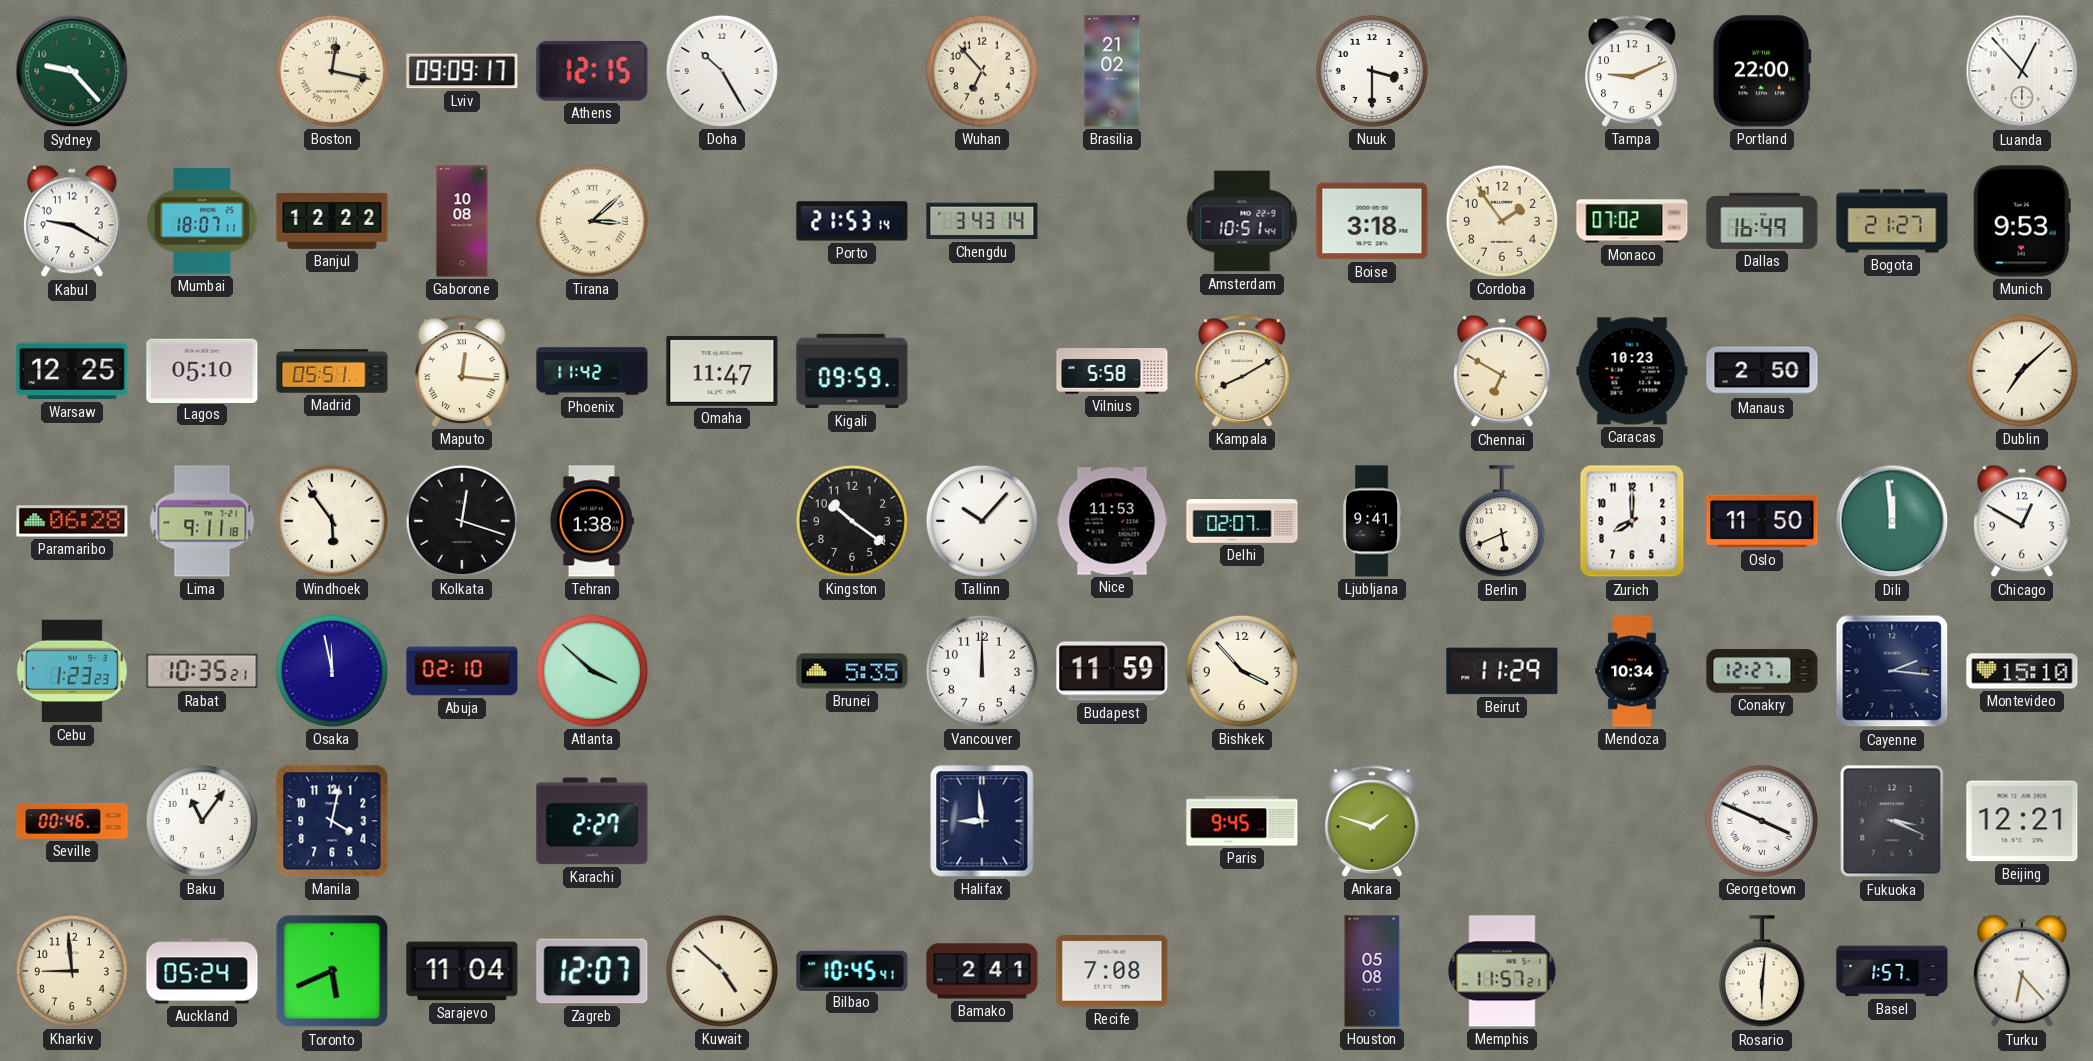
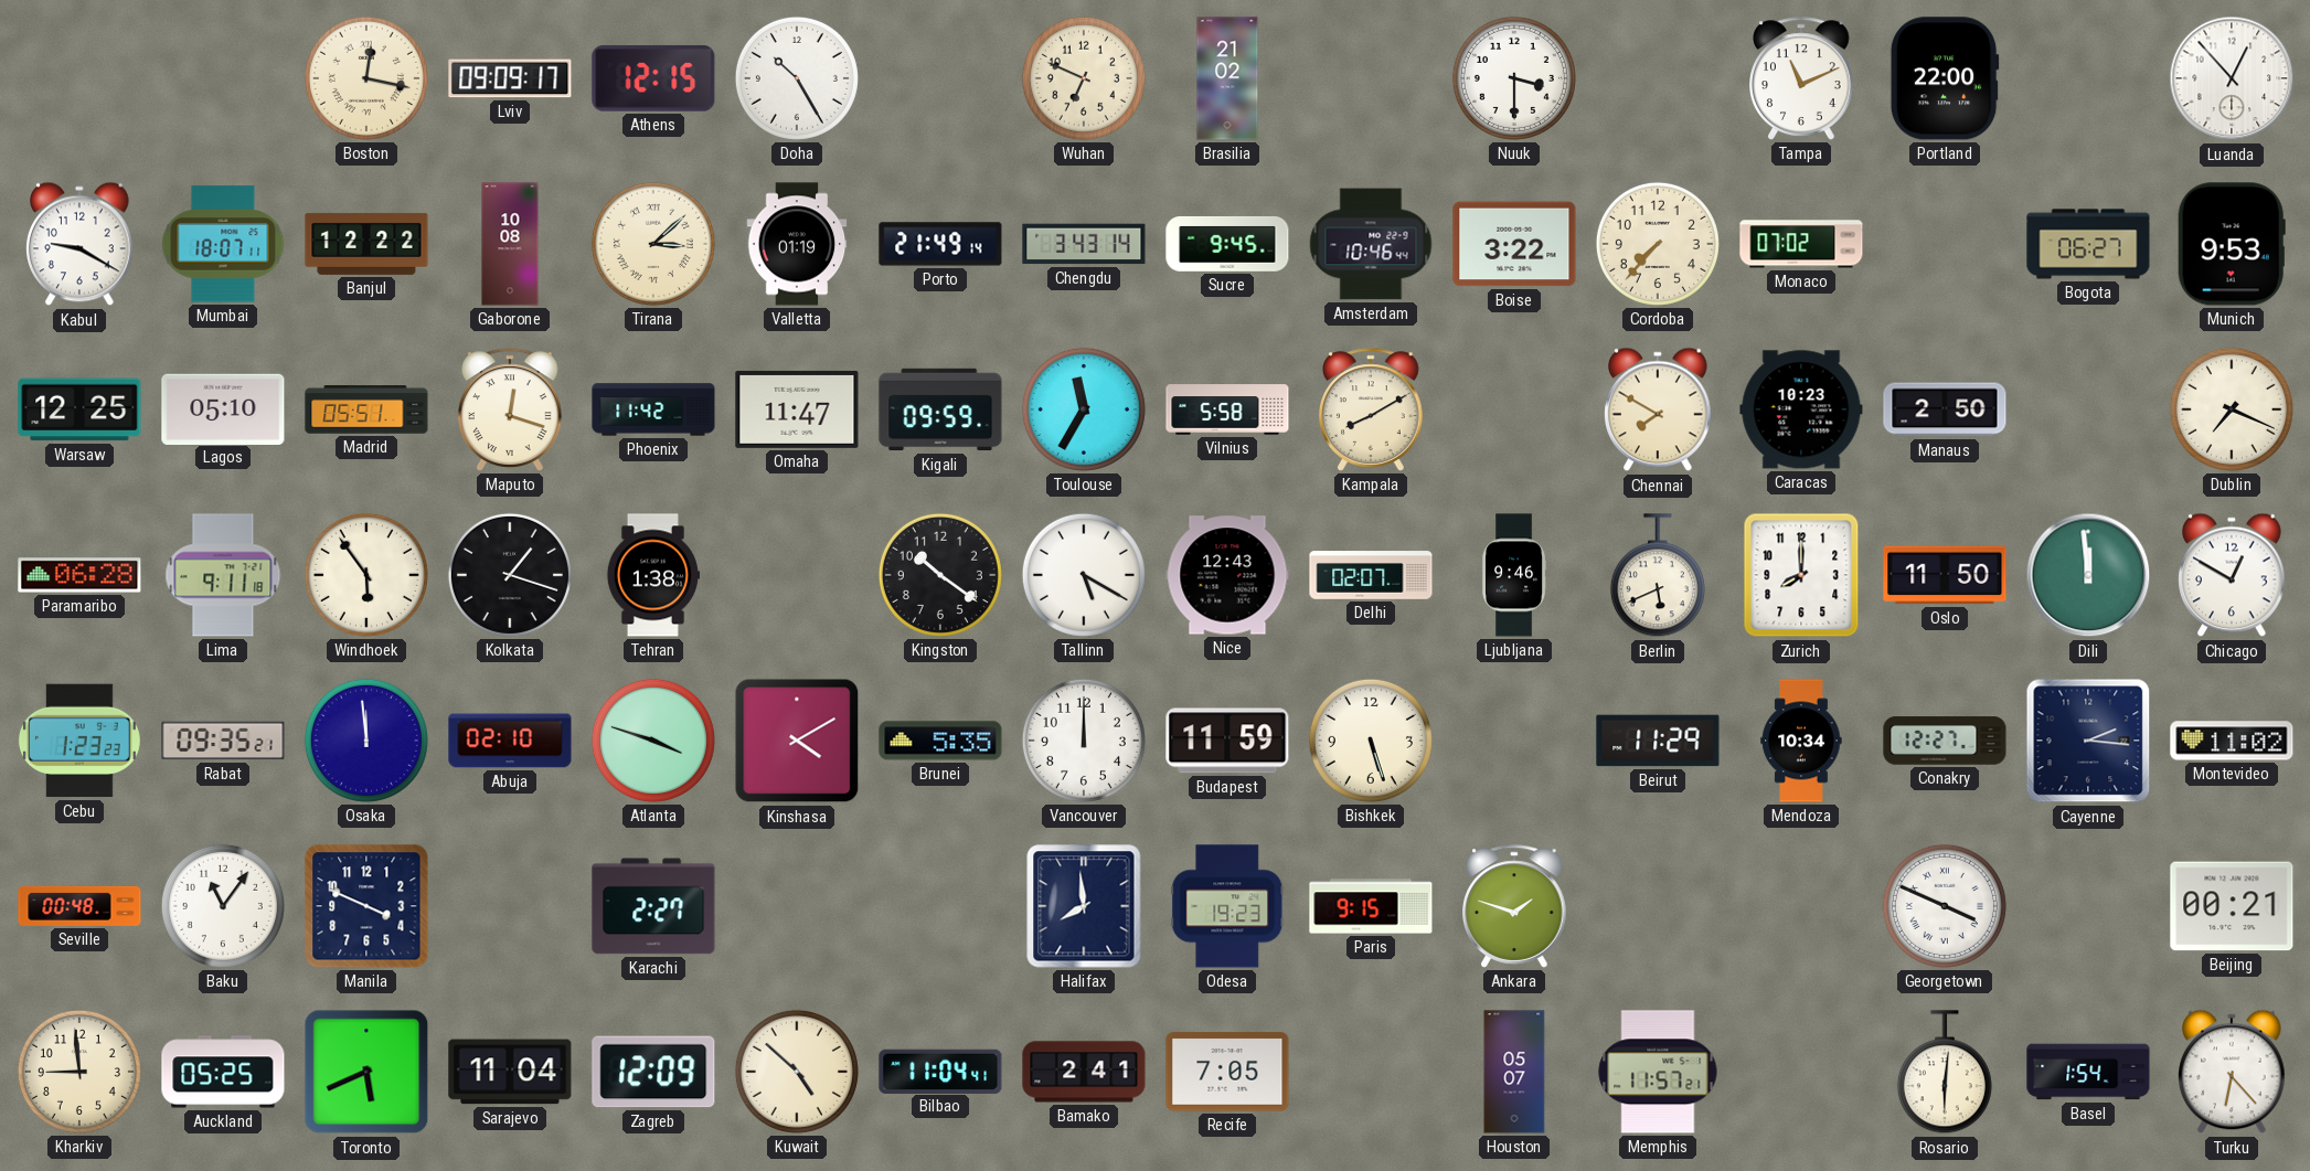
Sydney: 9:23 -> none (72, 71)
Wuhan: 6:53 -> 6:49 (1084, 78)
Tampa: 9:11 -> 11:11 (1801, 78)
Valletta: none -> 01:19 (797, 244)
Porto: 21:53 -> 21:49 (940, 244)
Sucre: none -> 9:45 (1227, 244)
Amsterdam: 10:51 -> 10:46 (1371, 244)
Boise: 3:18 -> 3:22 (1514, 244)
Cordoba: 1:54 -> 7:37 (1658, 244)
Dallas: 16:49 -> none (1762, 221)
Bogota: 21:27 -> 06:27 (2088, 244)
Maputo: 12:16 -> 12:18 (510, 409)
Toulouse: none -> 11:35 (1084, 409)
Chennai: 6:50 -> 7:50 (1658, 409)
Dublin: 7:08 -> 7:19 (2232, 409)
Kolkata: 12:18 -> 1:18 (510, 575)
Tallinn: 10:07 -> 5:20 (1084, 575)
Nice: 11:53 -> 12:43 (1227, 575)
Ljubljana: 9:41 -> 9:46 (1514, 575)
Rabat: 10:35 -> 09:35 (223, 741)
Osaka: 11:58 -> 11:59 (366, 741)
Atlanta: 3:52 -> 3:48 (653, 741)
Kinshasa: none -> 4:10 (797, 741)
Bishkek: 3:53 -> 5:27 (1371, 741)
Montevideo: 15:10 -> 11:02 (2232, 741)
Seville: 00:46 -> 00:48 (79, 906)
Manila: 4:02 -> 3:49 (366, 906)
Halifax: 8:59 -> 7:59 (1084, 906)
Odesa: none -> 19:23 (1227, 906)
Paris: 9:45 -> 9:15 (1371, 906)
Fukuoka: 3:19 -> none (1892, 821)
Beijing: 12:21 -> 00:21 (2232, 906)
Auckland: 05:24 -> 05:25 (223, 1072)
Zagreb: 12:07 -> 12:09 (653, 1072)
Bilbao: 10:45 -> 11:04 (940, 1071)
Recife: 7:08 -> 7:05 (1227, 1072)
Houston: 05:08 -> 05:07 (1514, 1072)
Basel: 1:57 -> 1:54 (2088, 1072)
